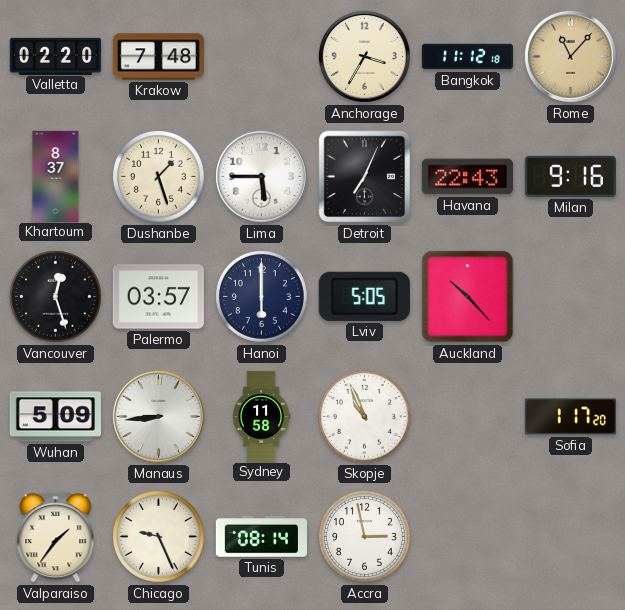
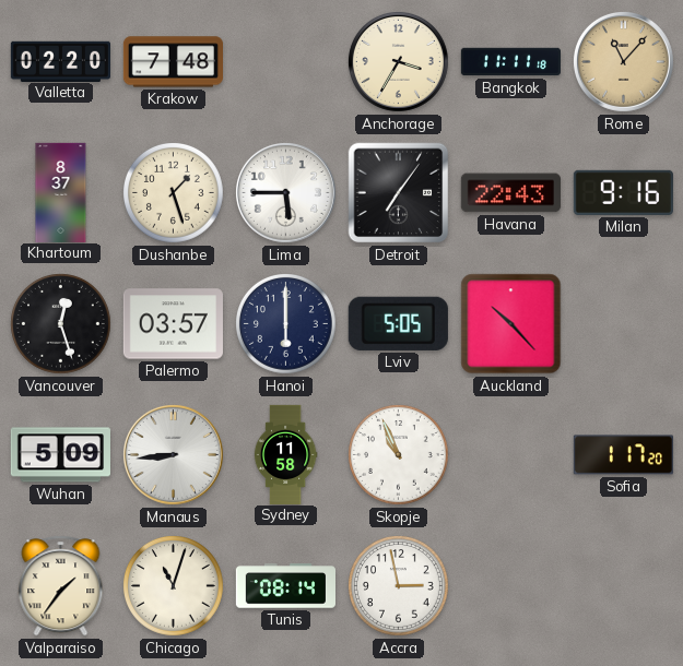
Bangkok: 11:12 -> 11:11 (510, 62)
Detroit: 7:04 -> 7:06 (399, 193)
Chicago: 9:26 -> 11:03 (174, 586)
